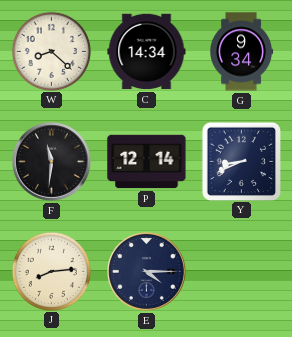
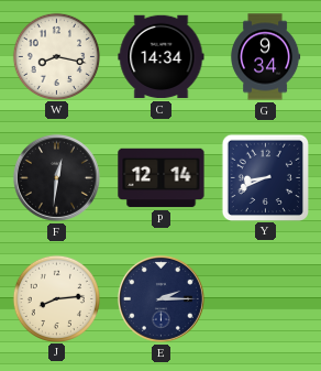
W: 8:22 -> 8:17 (56, 56)
F: 11:31 -> 12:31 (56, 177)
E: 4:15 -> 2:15 (160, 298)
